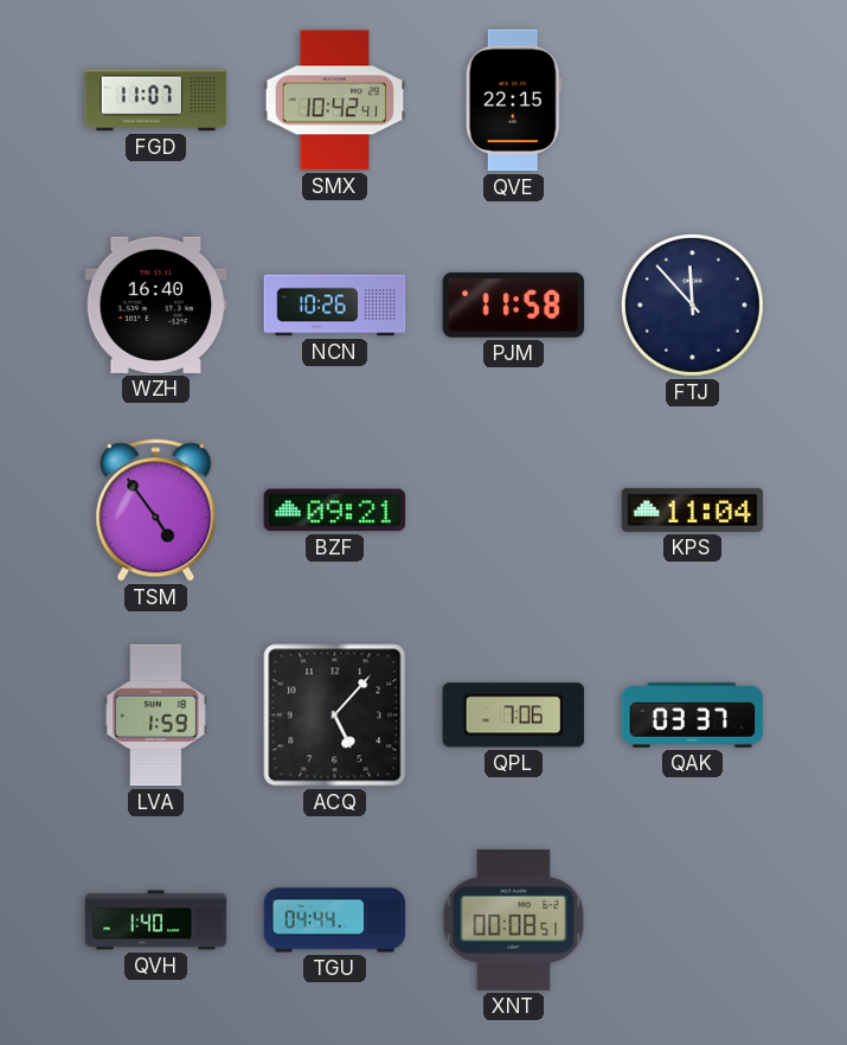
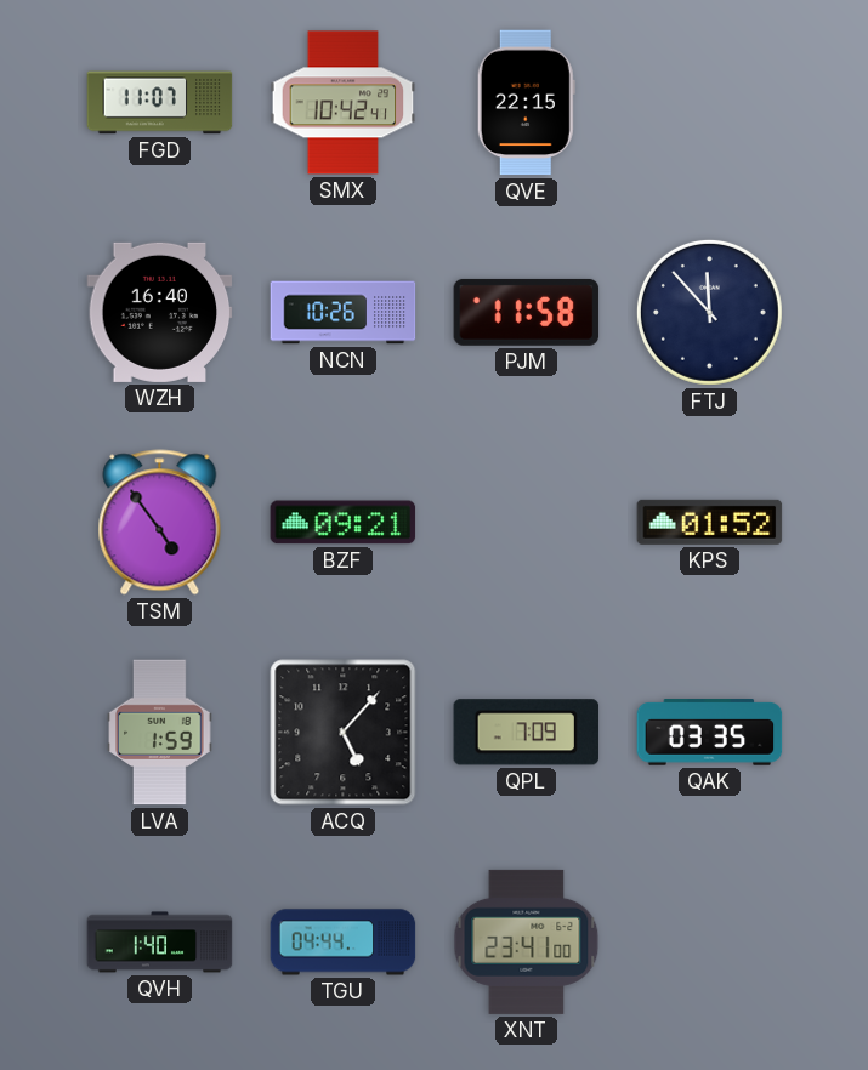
KPS: 11:04 -> 01:52 (710, 522)
QPL: 7:06 -> 7:09 (527, 733)
QAK: 03:37 -> 03:35 (710, 733)
XNT: 00:08 -> 23:41 (527, 941)
